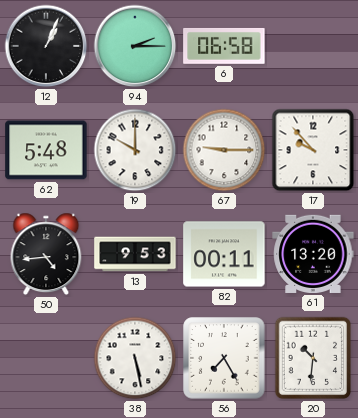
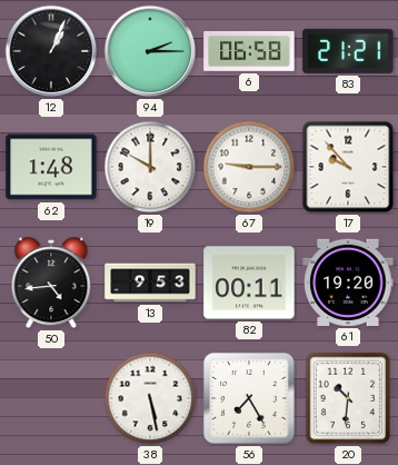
83: none -> 21:21 (348, 51)
62: 5:48 -> 1:48 (51, 167)
61: 13:20 -> 19:20 (348, 283)
